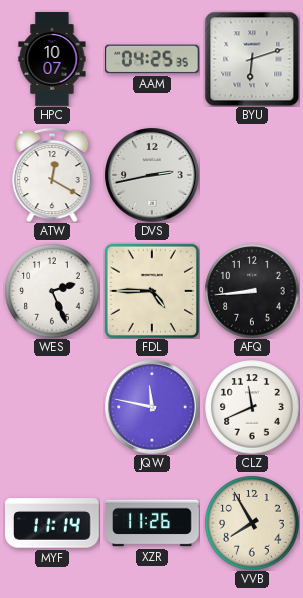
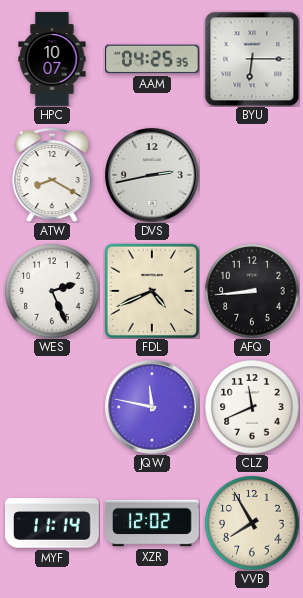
BYU: 6:12 -> 6:15 (252, 59)
ATW: 12:20 -> 8:20 (52, 175)
FDL: 4:45 -> 4:41 (151, 290)
XZR: 11:26 -> 12:02 (152, 523)
